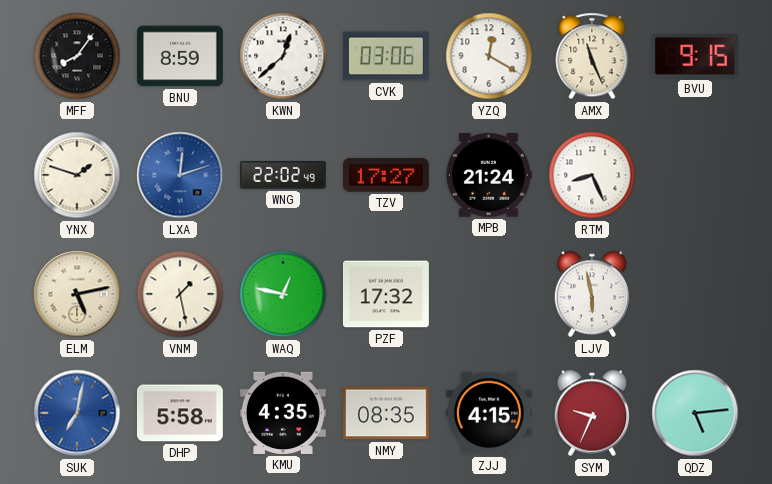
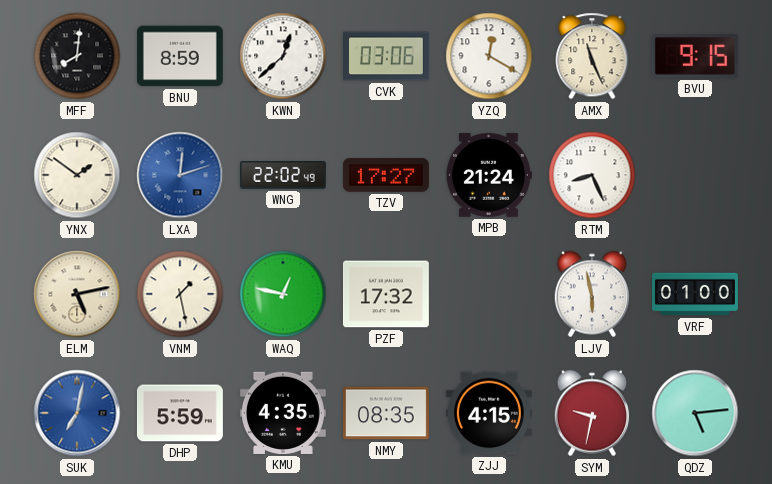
MFF: 8:06 -> 8:01 (77, 56)
YNX: 1:48 -> 1:51 (77, 175)
VRF: none -> 01:00 (696, 294)
DHP: 5:58 -> 5:59 (180, 413)
SYM: 9:34 -> 9:32 (592, 413)
